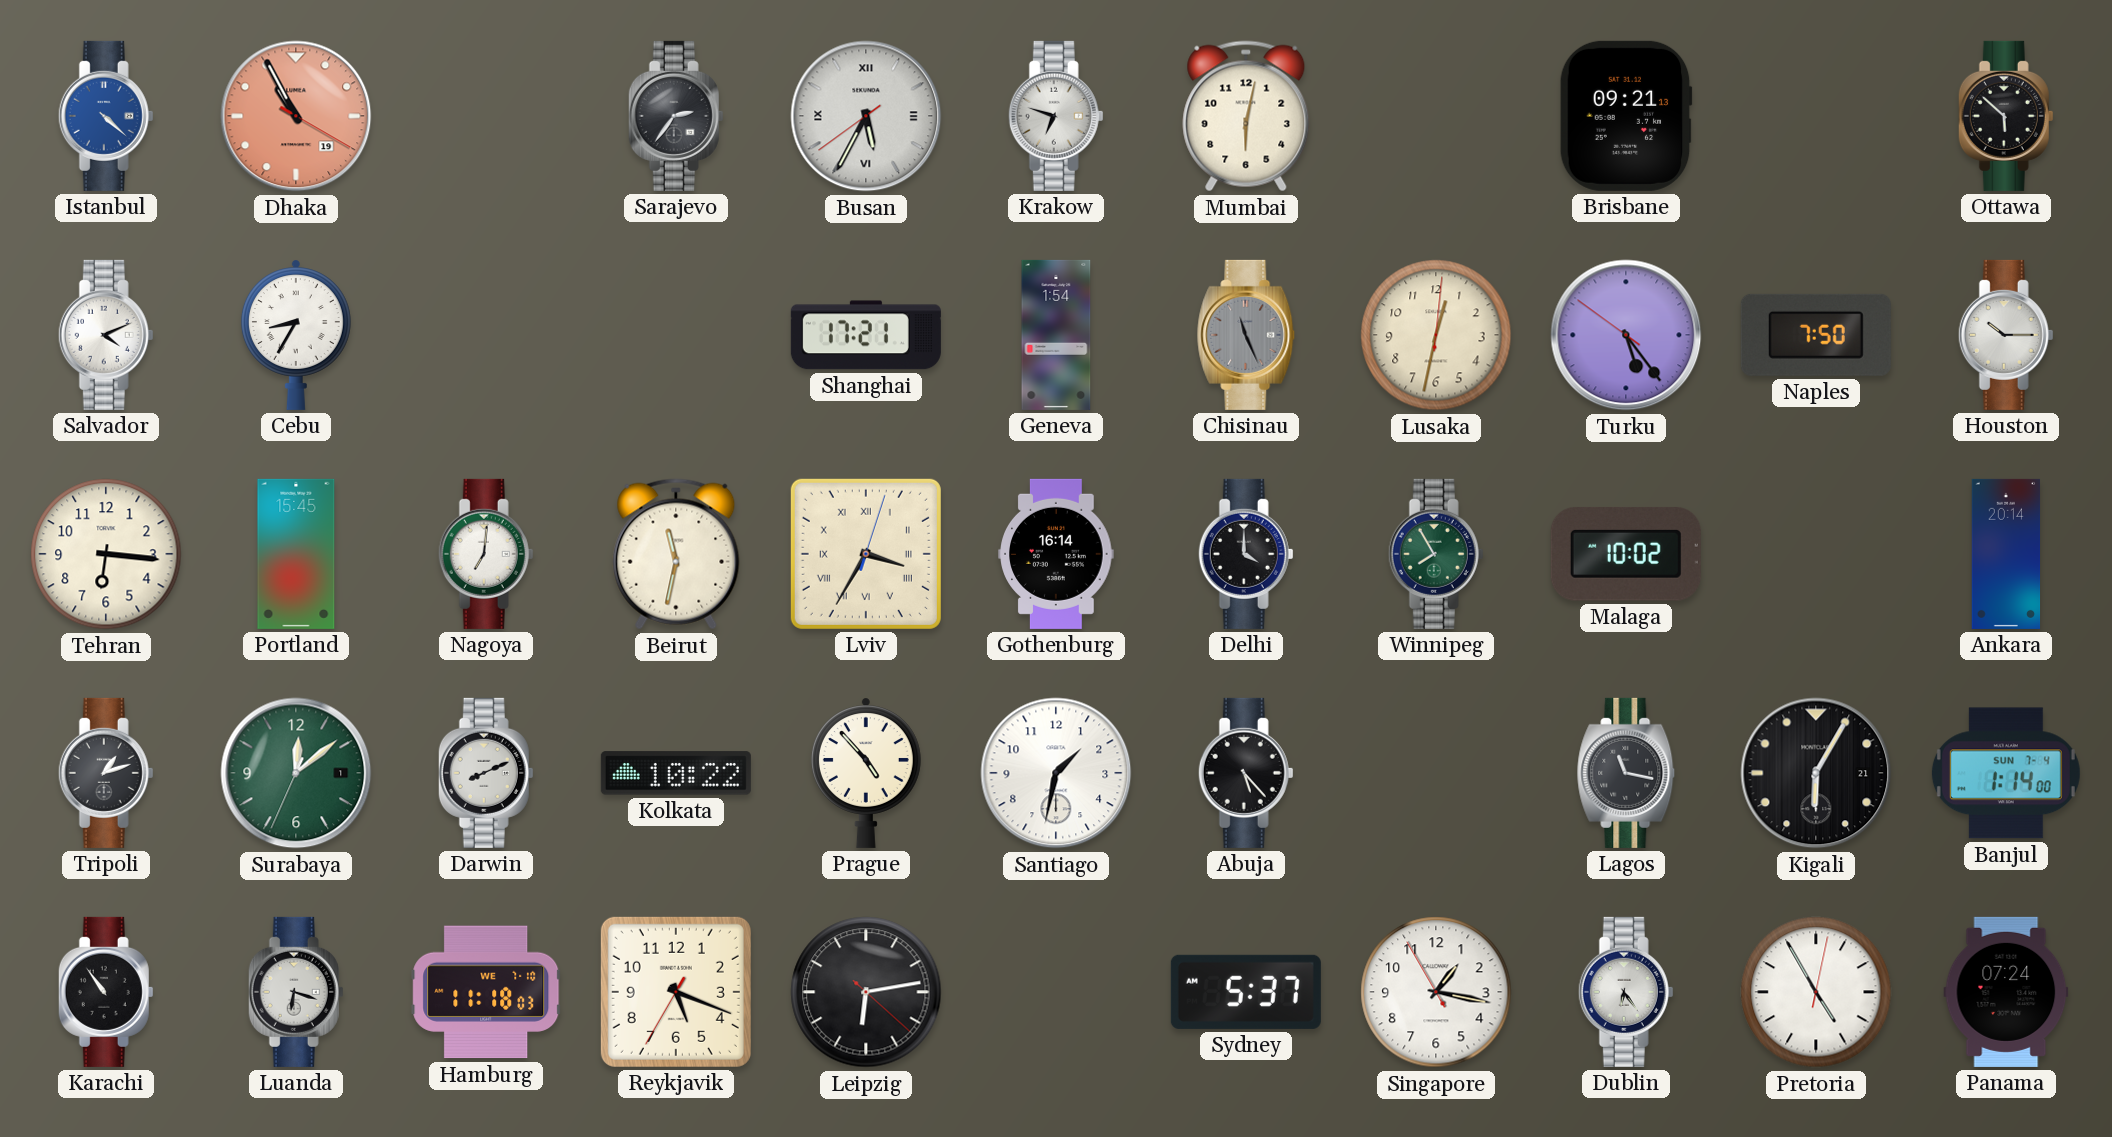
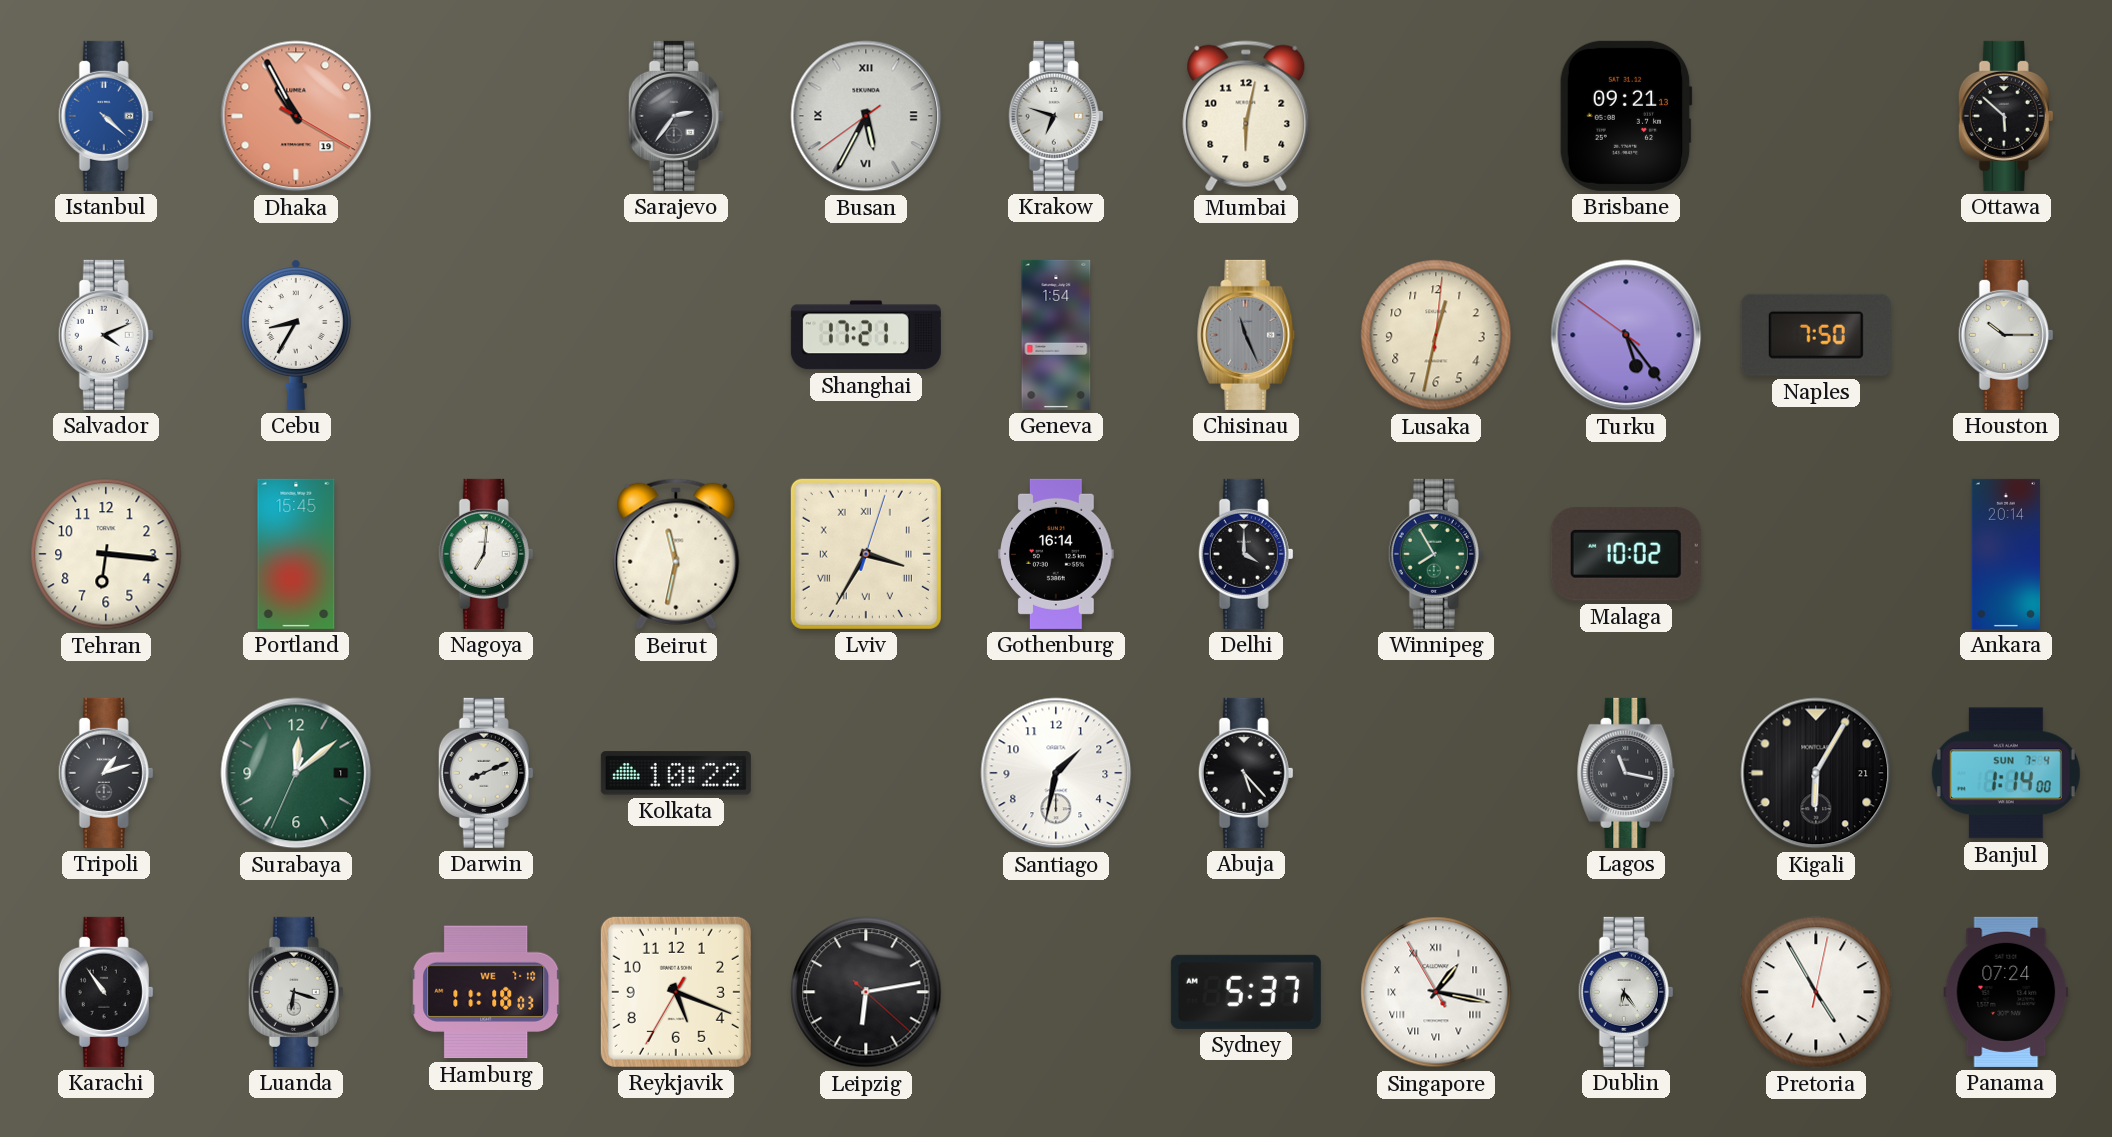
Prague: 4:53 -> none (866, 773)
Singapore numerals: Arabic -> Roman (1436, 992)
